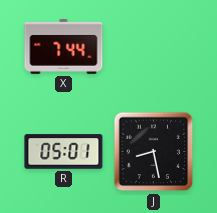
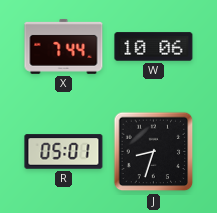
W: none -> 10:06 (154, 47)
J: 8:28 -> 8:33 (154, 152)
